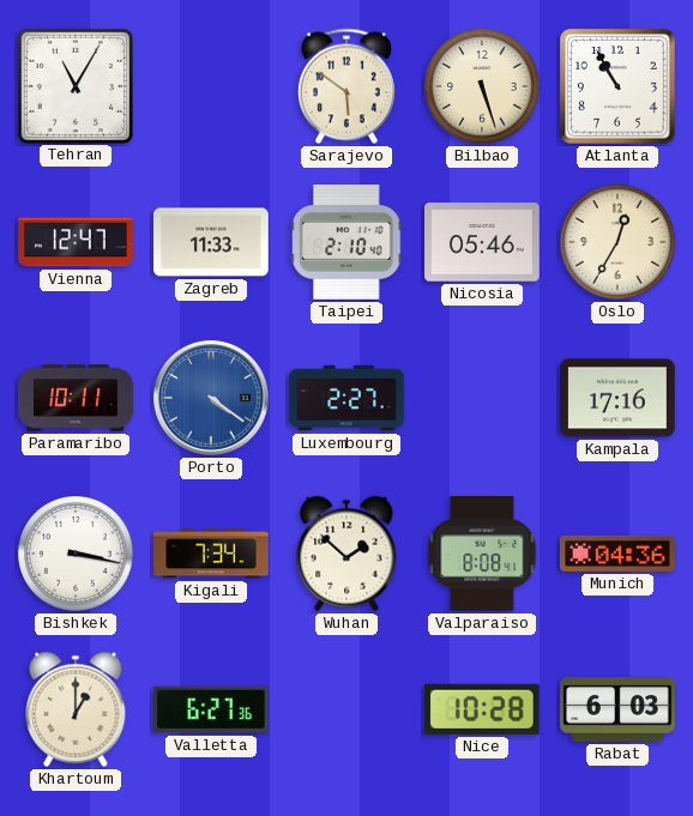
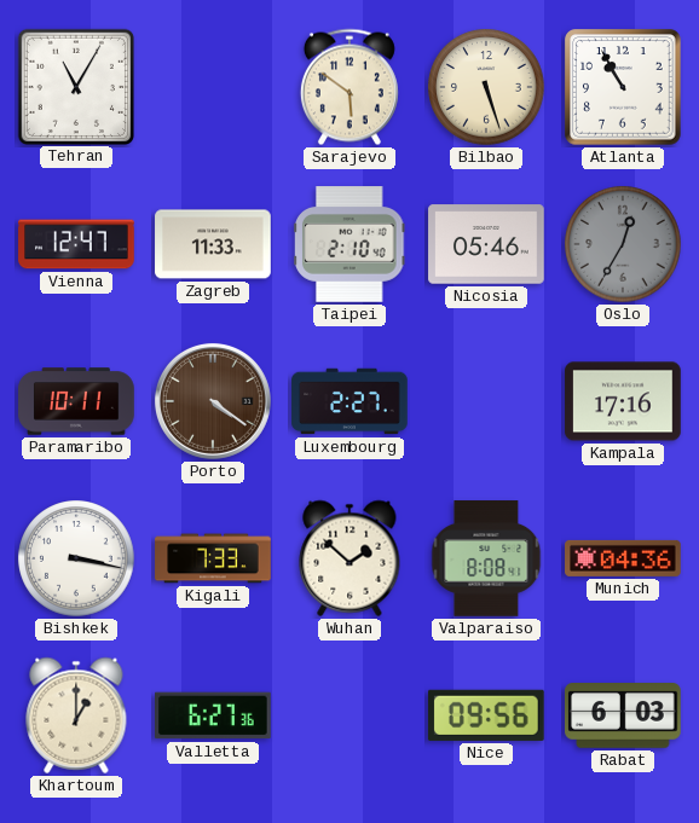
Oslo dial: cream -> grey (623, 244)
Porto dial: blue -> brown (213, 401)
Kigali: 7:34 -> 7:33 (213, 558)
Nice: 10:28 -> 09:56 (486, 715)
